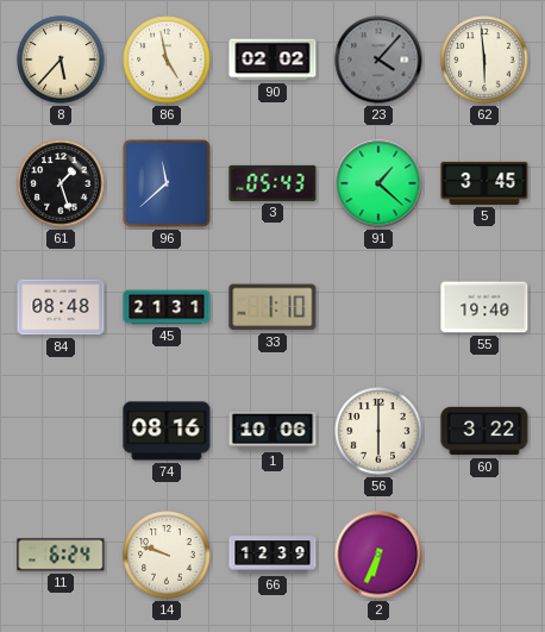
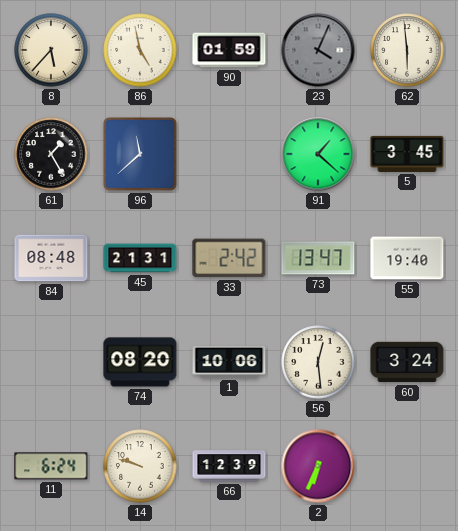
90: 02:02 -> 01:59 (229, 50)
23: 4:07 -> 4:04 (318, 50)
61: 1:27 -> 1:25 (51, 154)
3: 05:43 -> none (272, 183)
33: 1:10 -> 2:42 (229, 258)
73: none -> 13:47 (318, 258)
74: 08:16 -> 08:20 (140, 362)
56: 6:00 -> 12:29 (318, 362)
60: 3:22 -> 3:24 (407, 362)
